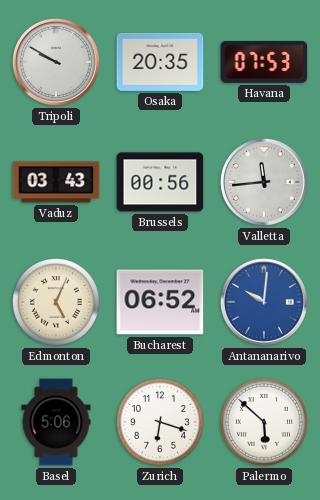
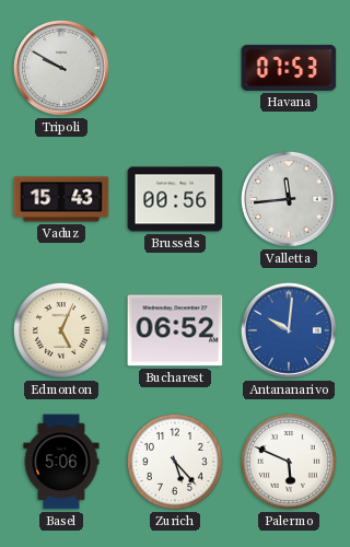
Osaka: 20:35 -> none (160, 62)
Vaduz: 03:43 -> 15:43 (61, 199)
Zurich: 6:18 -> 5:23 (175, 462)
Palermo: 5:52 -> 5:49 (289, 462)
